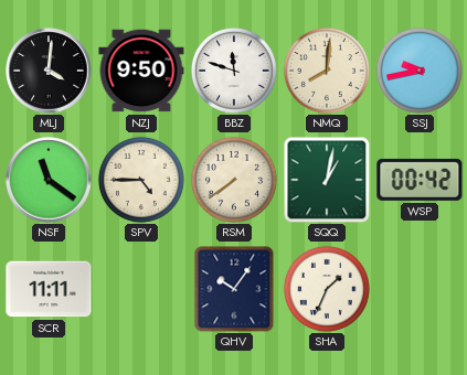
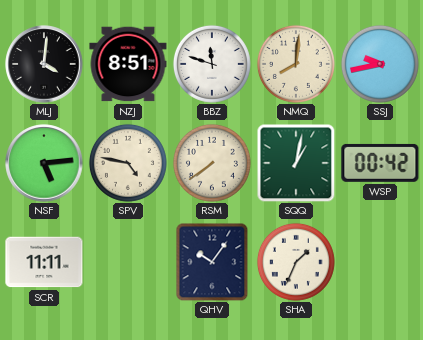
NZJ: 9:50 -> 8:51 (128, 64)
NSF: 11:21 -> 5:14 (44, 163)
SPV: 4:45 -> 4:47 (128, 163)
